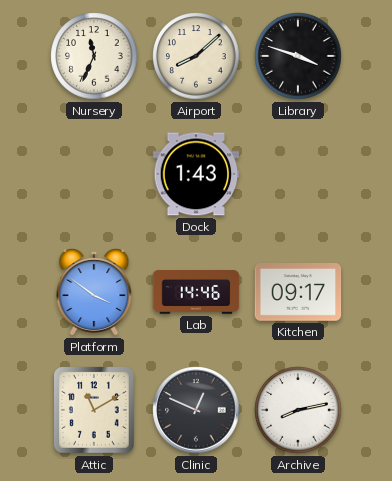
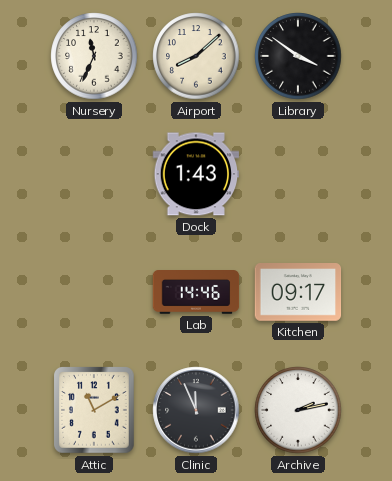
Library: 3:48 -> 3:51 (298, 56)
Platform: 3:51 -> none (94, 292)
Clinic: 12:49 -> 11:56 (196, 410)
Archive: 8:13 -> 2:13 (298, 410)
